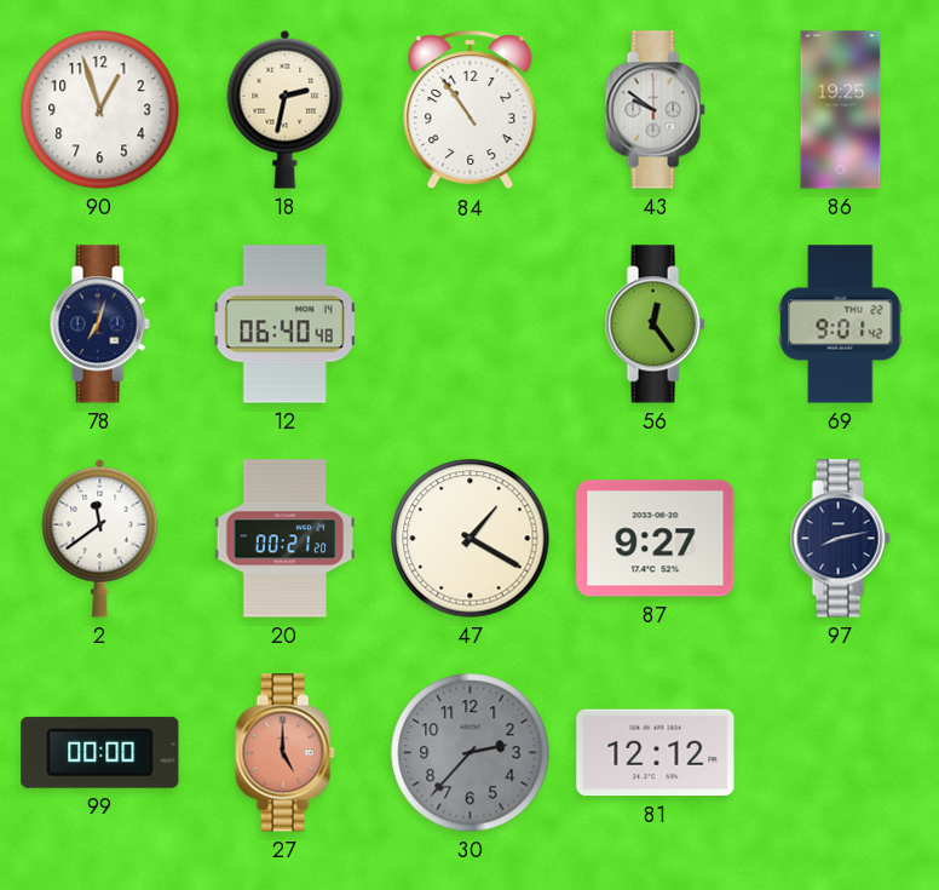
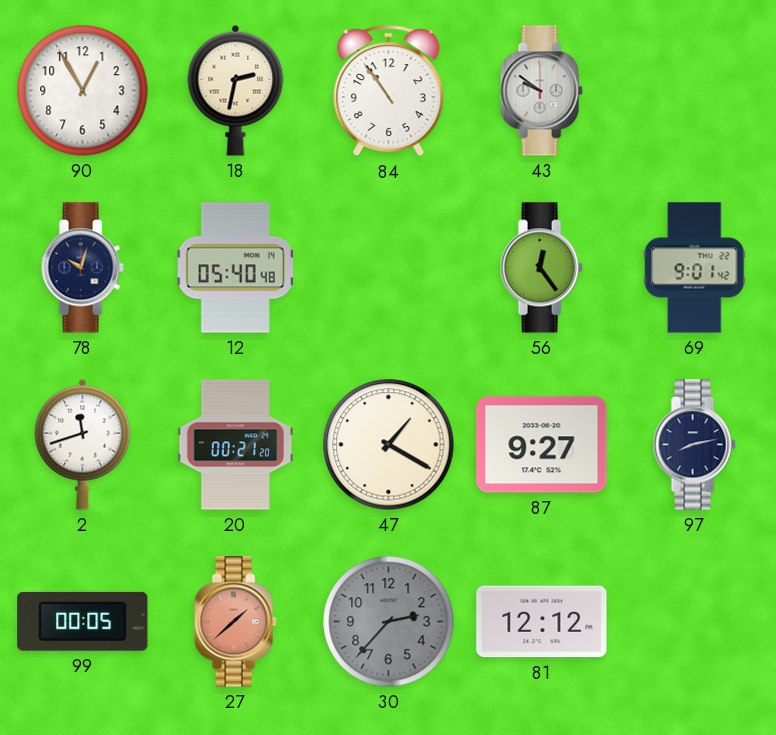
90: 12:57 -> 12:55 (83, 91)
86: 19:25 -> none (841, 110)
78: 7:03 -> 10:03 (82, 268)
12: 06:40 -> 05:40 (235, 268)
2: 11:39 -> 11:42 (83, 444)
99: 00:00 -> 00:05 (83, 621)
27: 5:00 -> 1:38 (235, 622)
